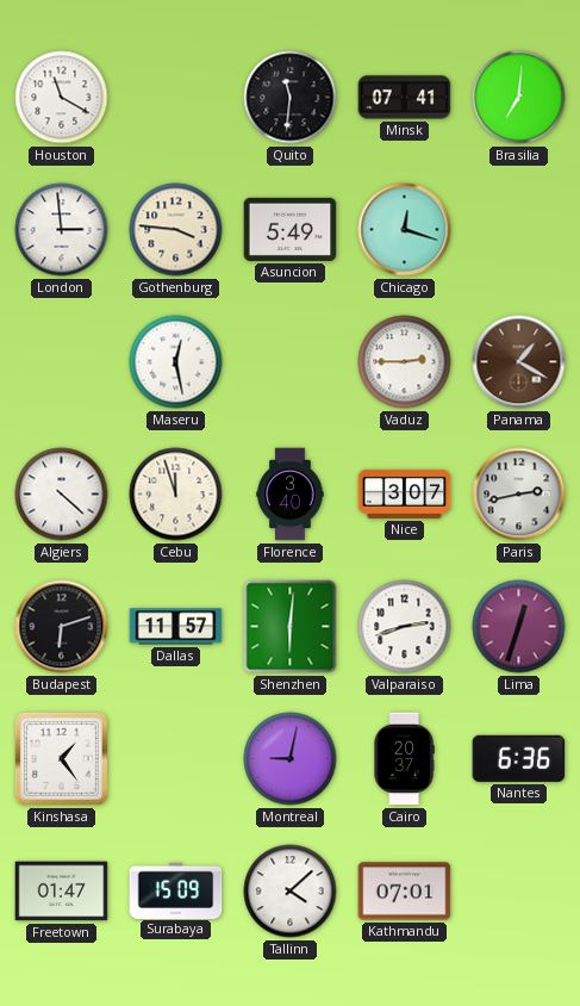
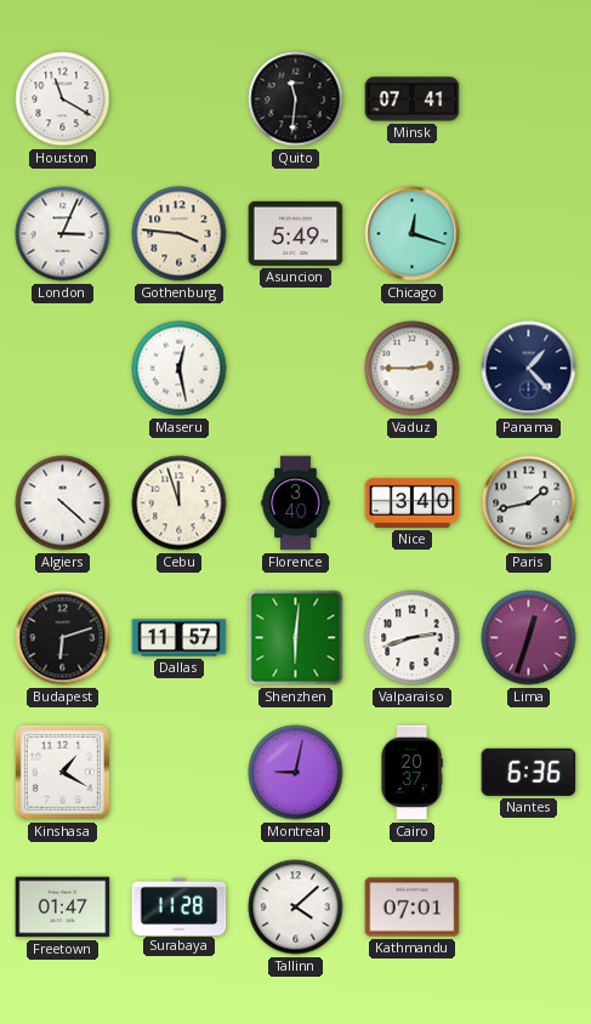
Brasilia: 7:01 -> none (519, 98)
London: 2:59 -> 3:04 (63, 234)
Panama: 1:20 -> 1:23 (529, 369)
Panama dial: brown -> navy (529, 369)
Nice: 3:07 -> 3:40 (413, 502)
Paris: 2:43 -> 1:43 (529, 504)
Kinshasa: 1:24 -> 1:20 (62, 772)
Surabaya: 15:09 -> 11:28 (180, 906)
